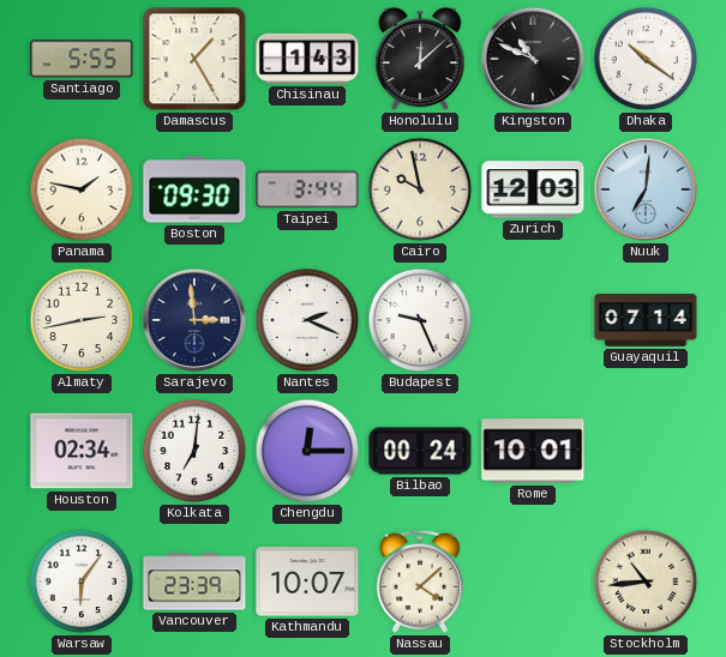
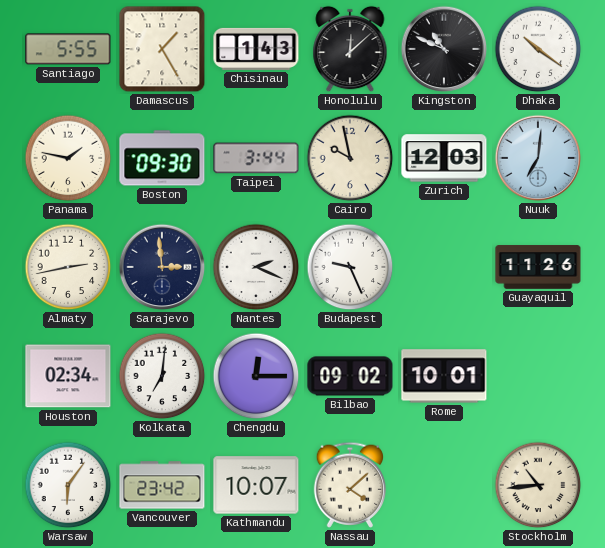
Guayaquil: 07:14 -> 11:26 (538, 267)
Bilbao: 00:24 -> 09:02 (350, 376)
Vancouver: 23:39 -> 23:42 (162, 485)
